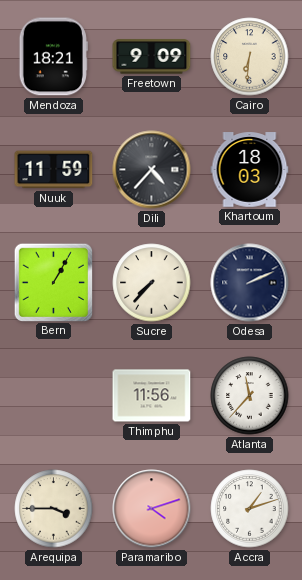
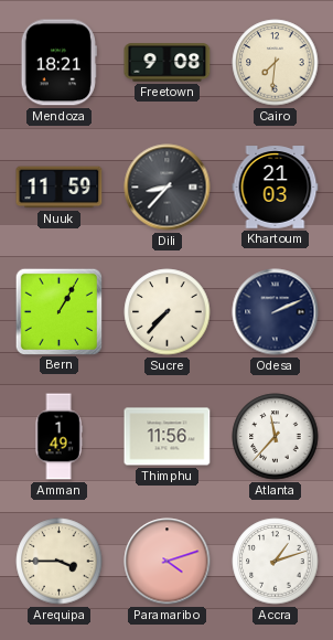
Freetown: 9:09 -> 9:08 (168, 63)
Cairo: 6:31 -> 7:31 (276, 63)
Dili: 4:37 -> 8:37 (168, 188)
Khartoum: 18:03 -> 21:03 (276, 188)
Amman: none -> 1:49 (58, 437)
